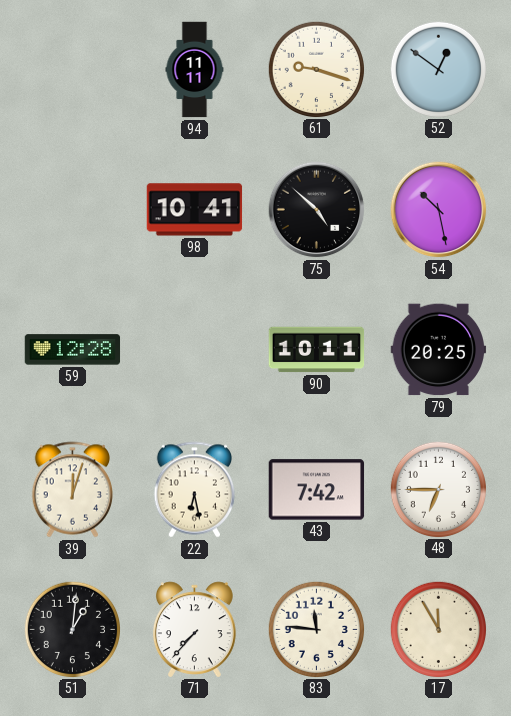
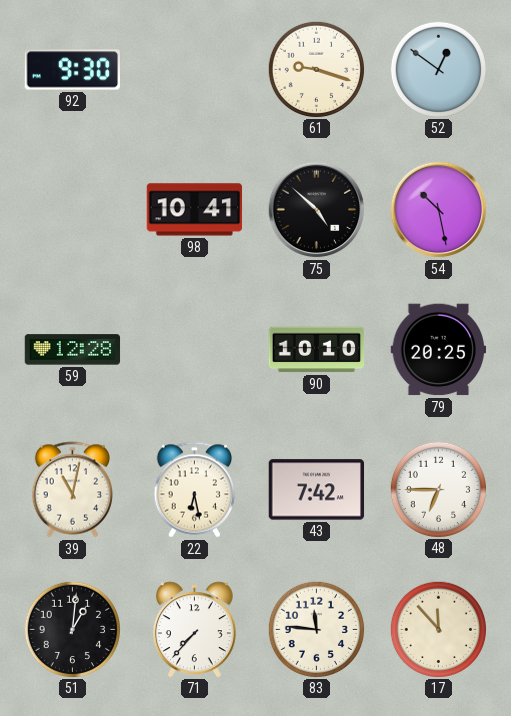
92: none -> 9:30 (72, 70)
94: 11:11 -> none (195, 70)
90: 10:11 -> 10:10 (317, 350)
39: 12:03 -> 11:02 (72, 490)
17: 11:55 -> 11:53 (438, 629)
